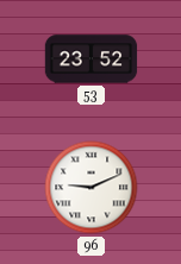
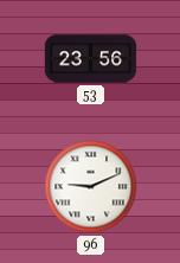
53: 23:52 -> 23:56 (91, 59)
